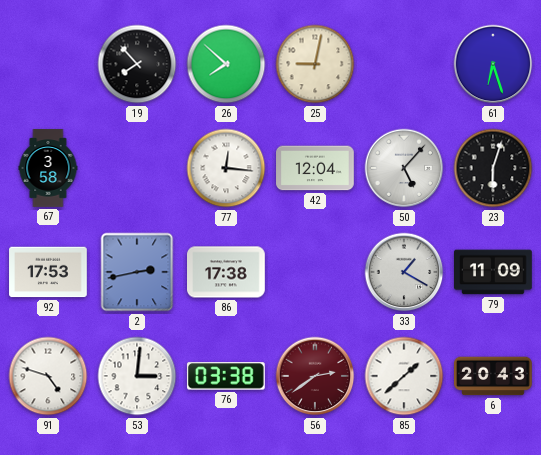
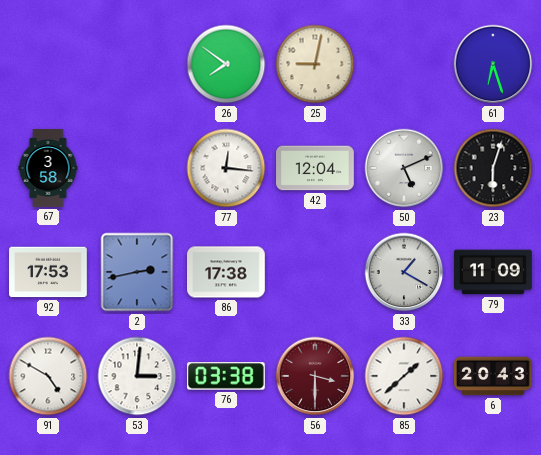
19: 7:53 -> none (137, 64)
26: 7:52 -> 7:51 (226, 64)
50: 5:07 -> 5:11 (404, 168)
91: 4:48 -> 4:50 (48, 376)
56: 2:39 -> 3:30 (315, 376)
